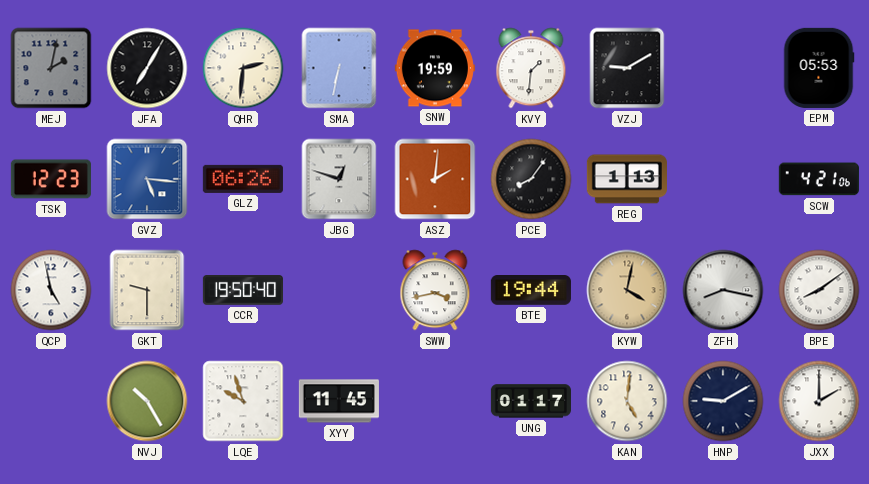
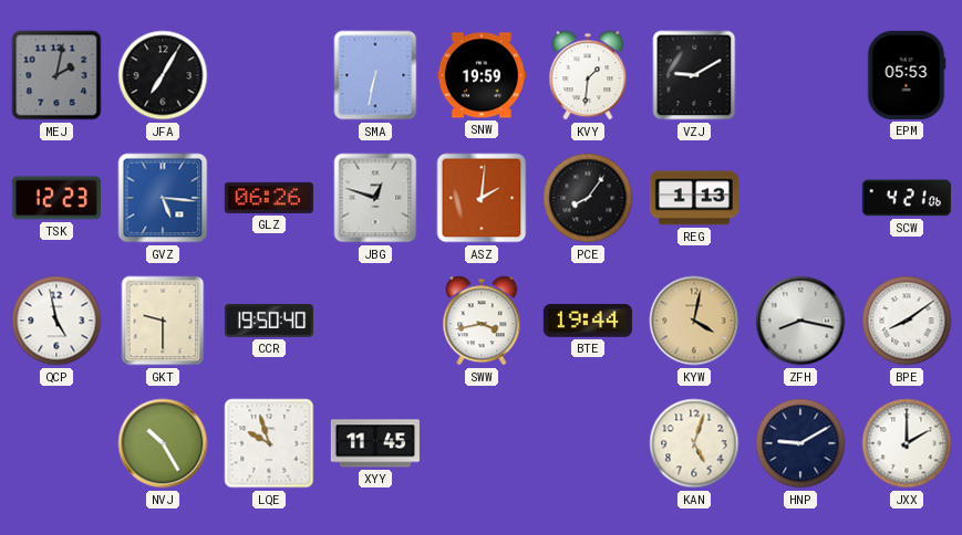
QHR: 2:31 -> none (243, 68)
UNG: 01:17 -> none (531, 401)
KAN: 5:01 -> 5:03 (694, 443)
